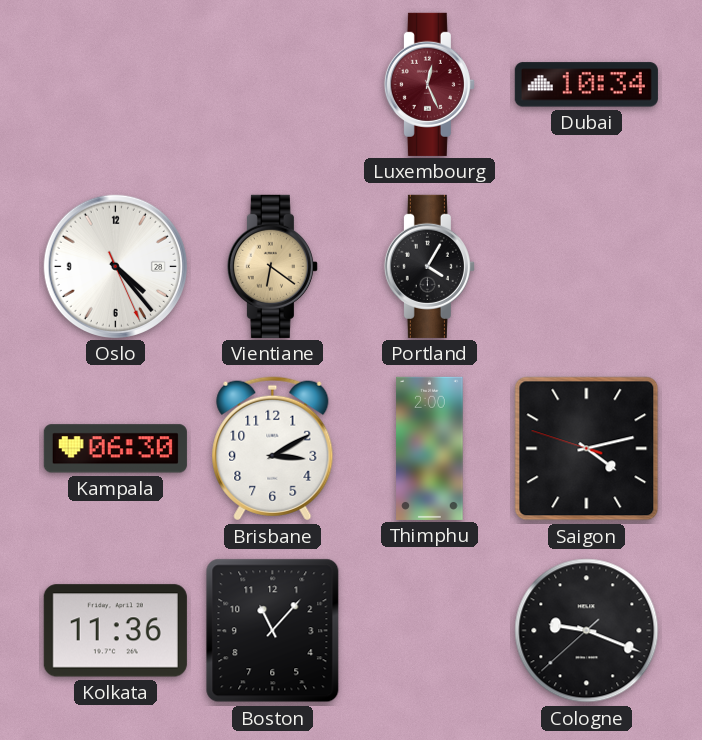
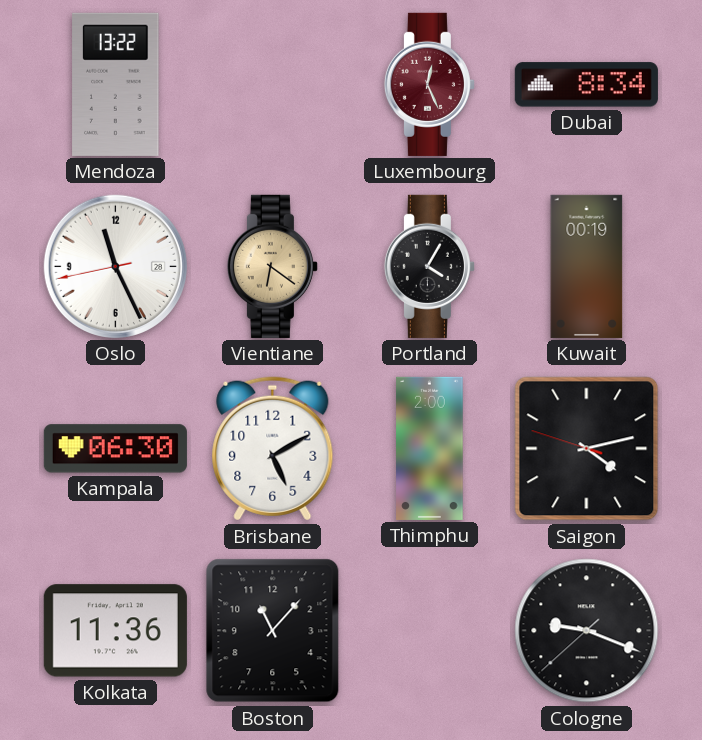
Mendoza: none -> 13:22 (116, 84)
Dubai: 10:34 -> 8:34 (586, 85)
Oslo: 4:23 -> 11:25 (115, 266)
Kuwait: none -> 00:19 (587, 266)
Brisbane: 3:10 -> 5:10 (273, 449)
